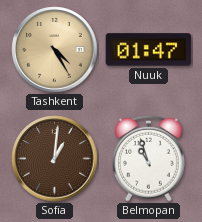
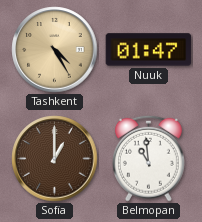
Sofia: 1:01 -> 1:00 (55, 159)
Belmopan: 10:57 -> 10:59 (148, 158)
